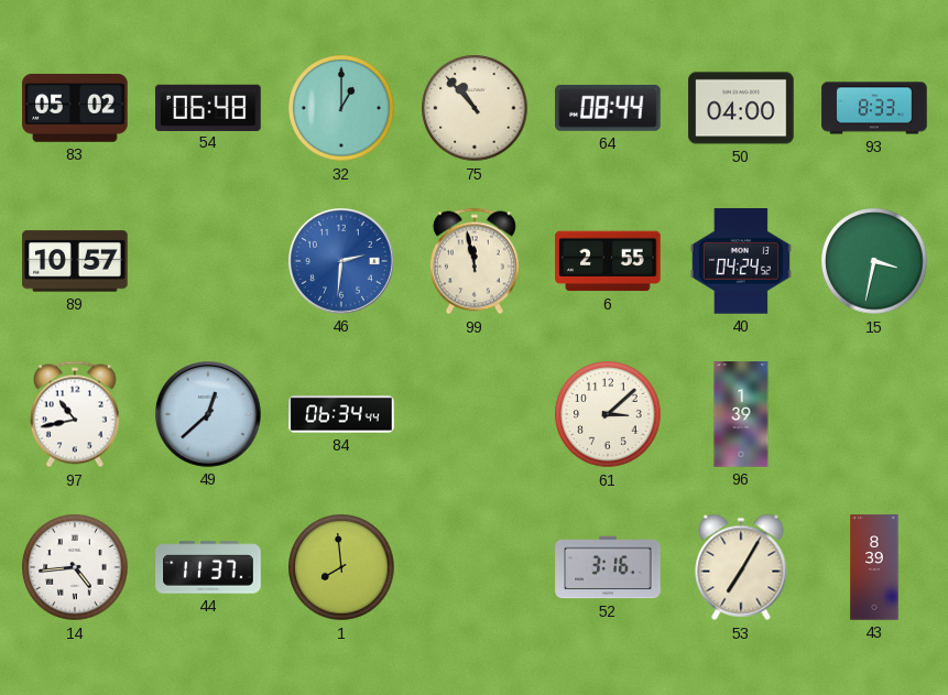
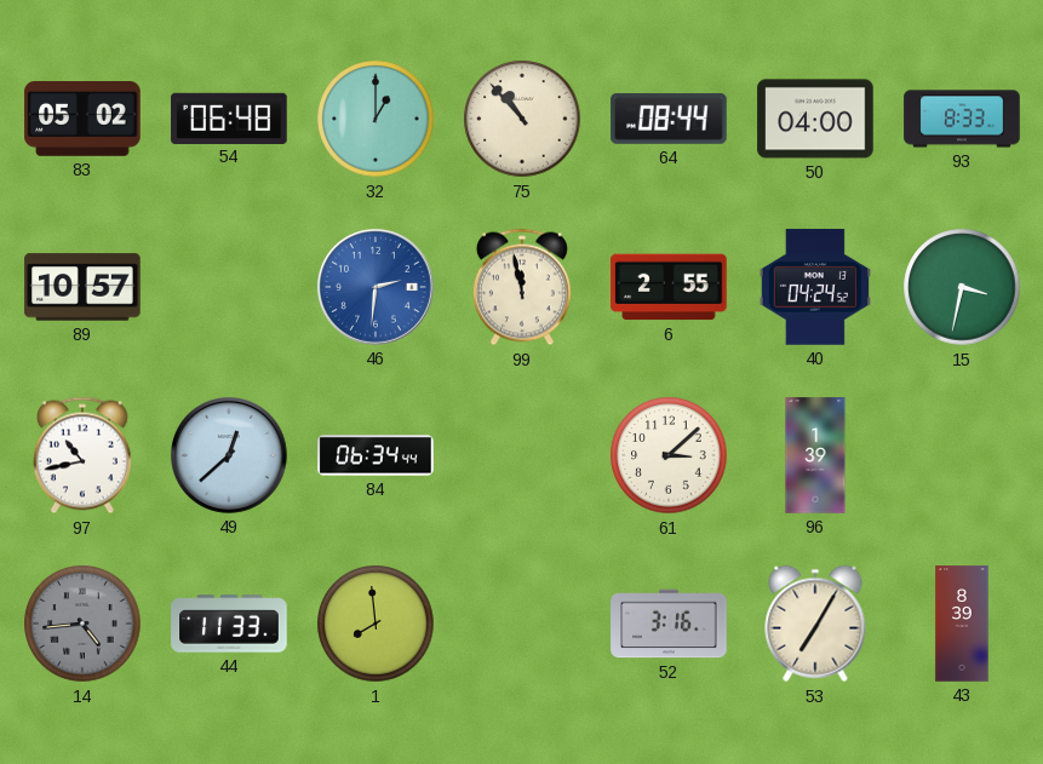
14 dial: white -> grey (82, 624)
44: 11:37 -> 11:33 (229, 624)
